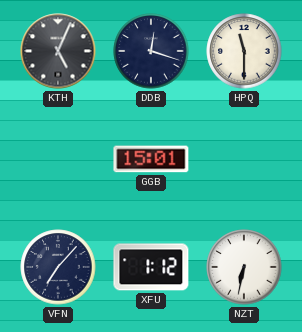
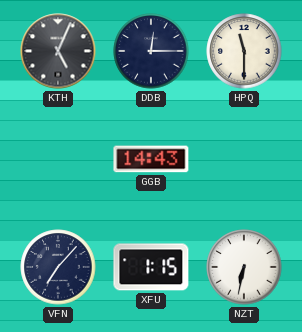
DDB: 12:18 -> 12:15 (151, 51)
GGB: 15:01 -> 14:43 (151, 159)
XFU: 1:12 -> 1:15 (151, 267)
